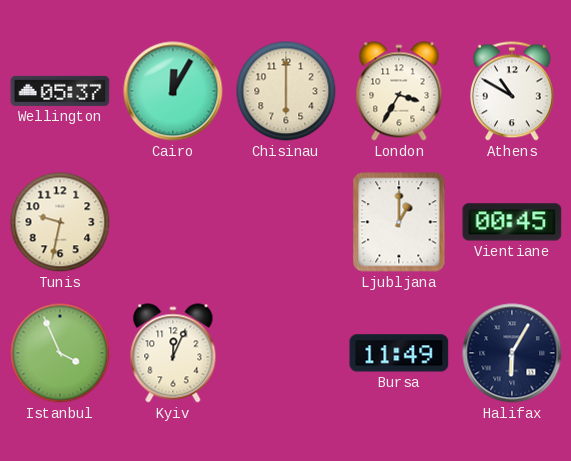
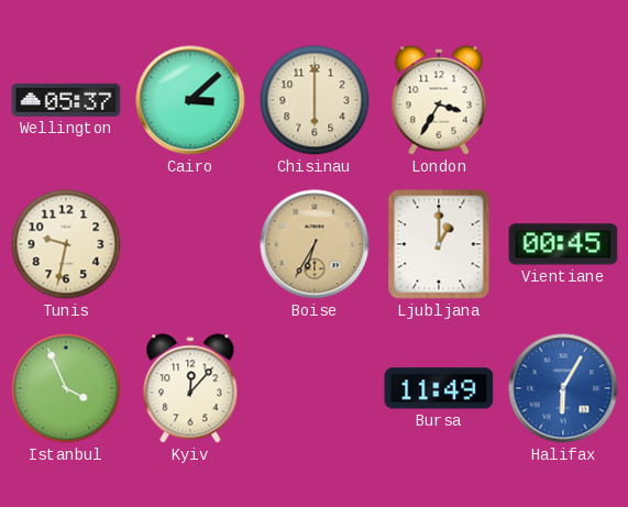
Cairo: 12:05 -> 3:08 (190, 100)
Athens: 10:50 -> none (513, 91)
Boise: none -> 6:35 (315, 244)
Kyiv: 12:04 -> 12:07 (190, 388)
Halifax dial: navy -> blue (563, 388)
